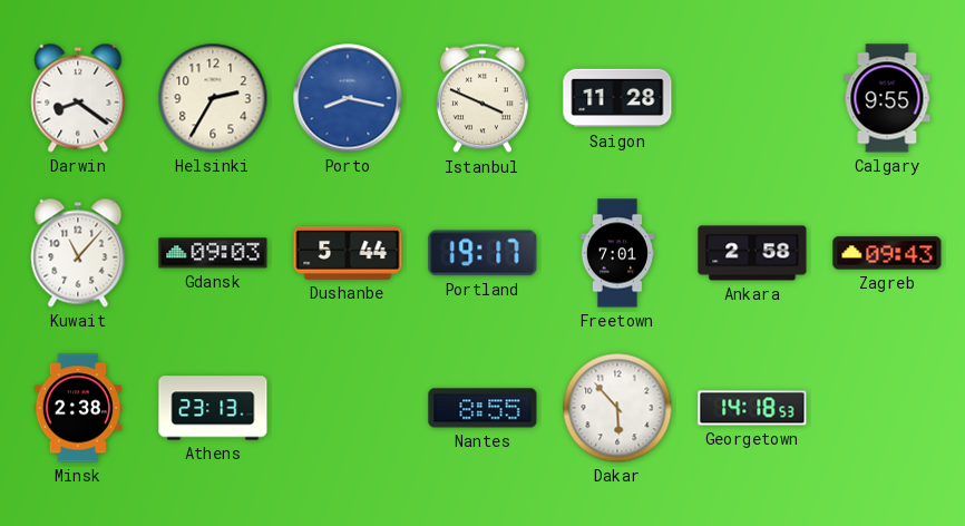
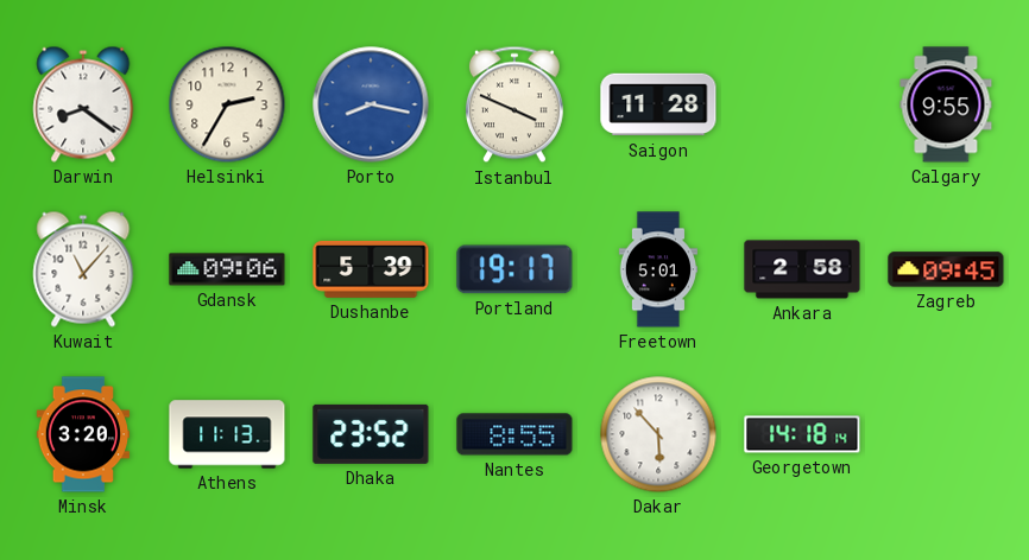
Gdansk: 09:03 -> 09:06 (227, 269)
Dushanbe: 5:44 -> 5:39 (371, 269)
Freetown: 7:01 -> 5:01 (657, 269)
Zagreb: 09:43 -> 09:45 (946, 269)
Minsk: 2:38 -> 3:20 (83, 434)
Athens: 23:13 -> 11:13 (227, 434)
Dhaka: none -> 23:52 (371, 434)
Georgetown: 14:18:53 -> 14:18:14 (802, 434)
